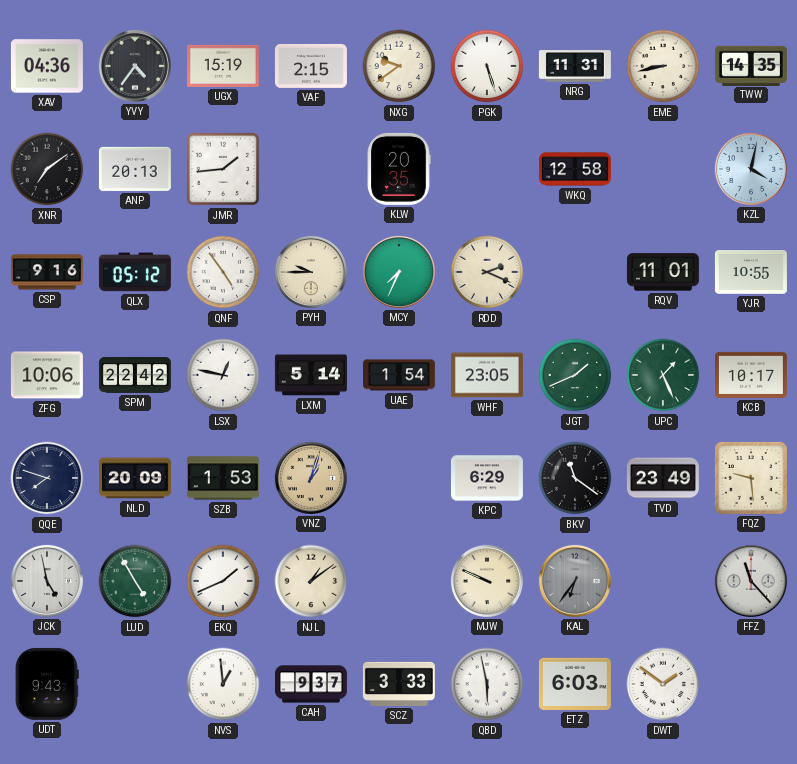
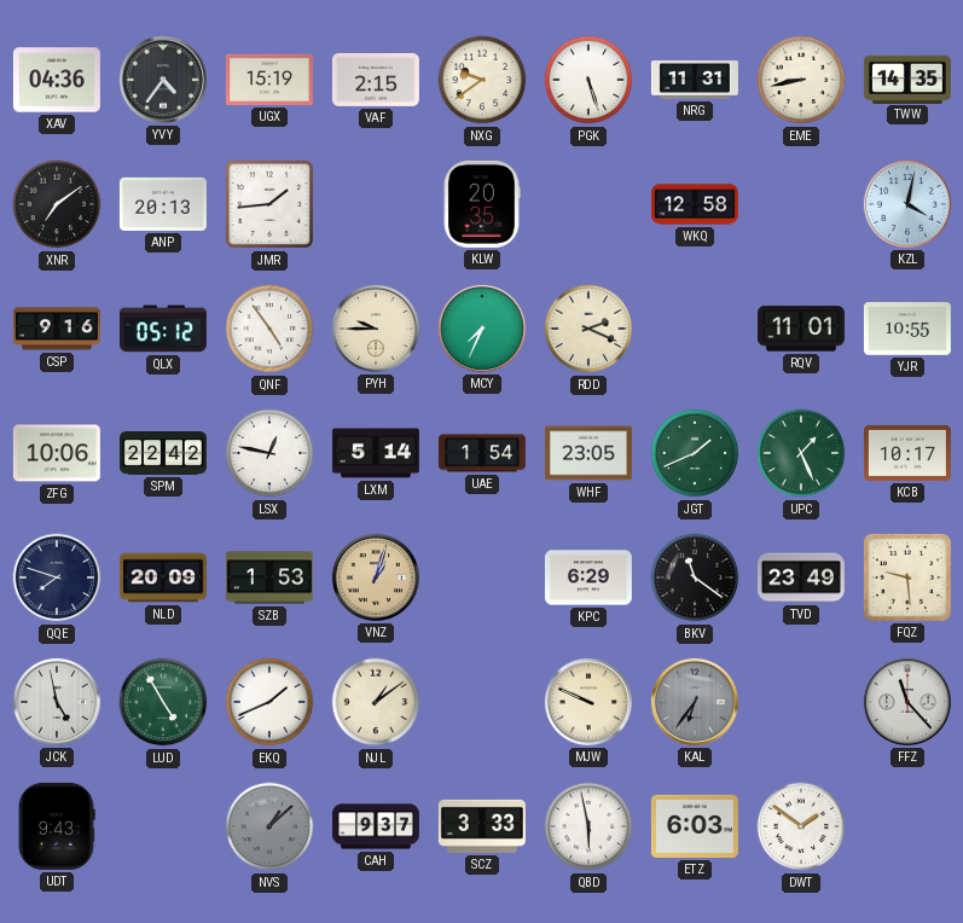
NVS: 12:59 -> 1:08 (269, 826)
NVS dial: white -> grey (269, 826)
